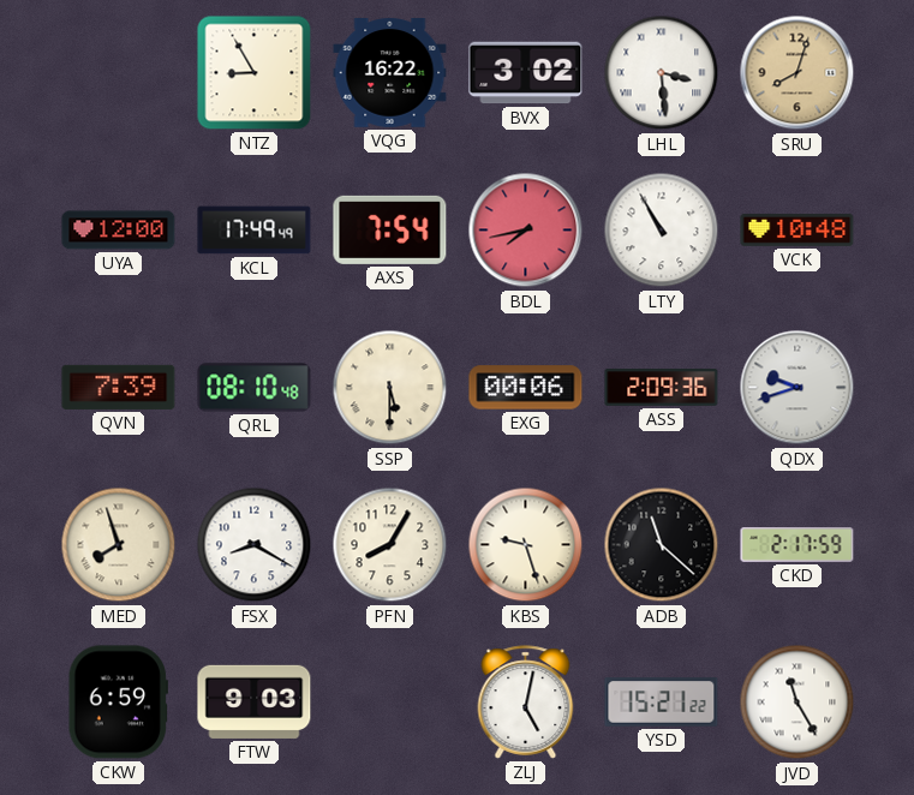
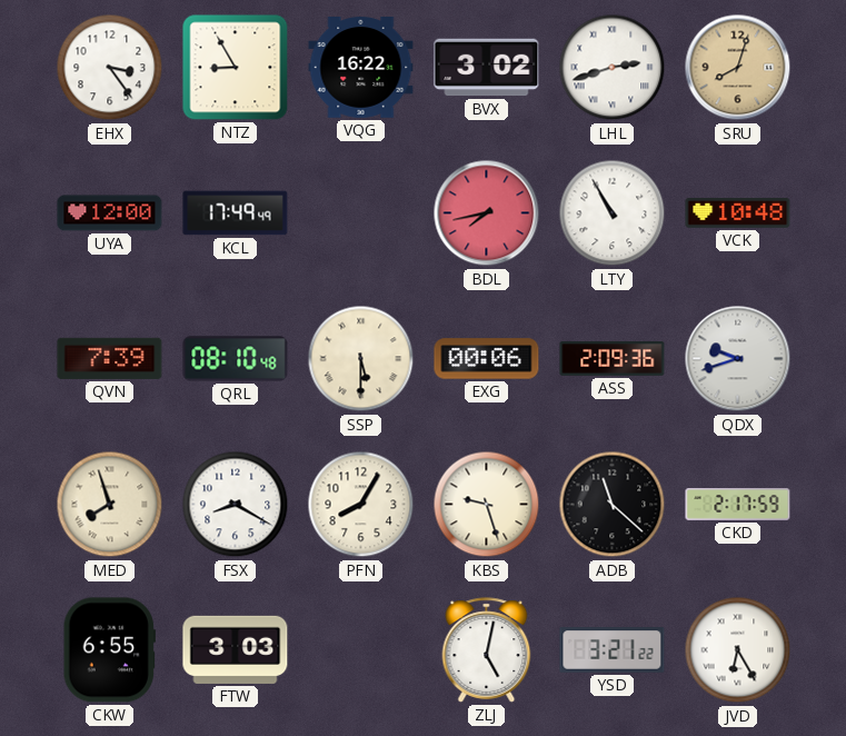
EHX: none -> 3:24 (110, 68)
LHL: 3:29 -> 2:42 (613, 68)
AXS: 7:54 -> none (390, 229)
CKW: 6:59 -> 6:55 (109, 650)
FTW: 9:03 -> 3:03 (236, 649)
YSD: 15:21 -> 3:21 (613, 650)
JVD: 11:25 -> 6:25 (738, 650)
